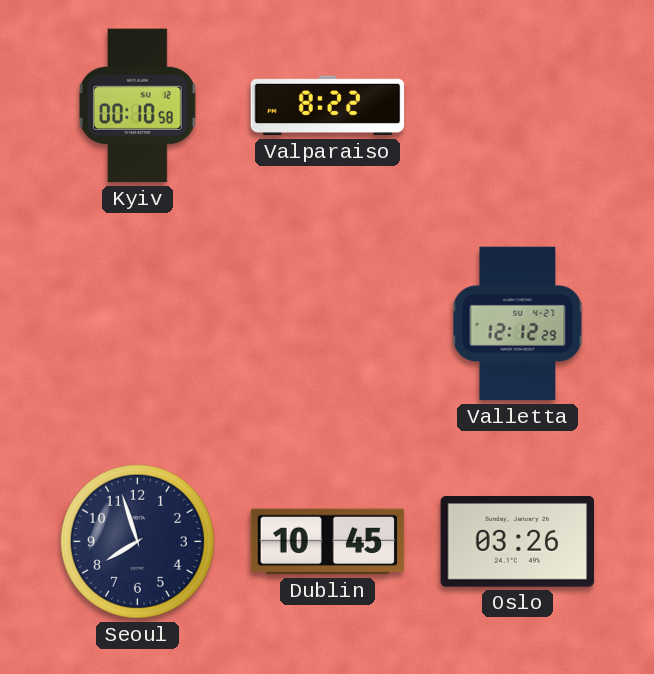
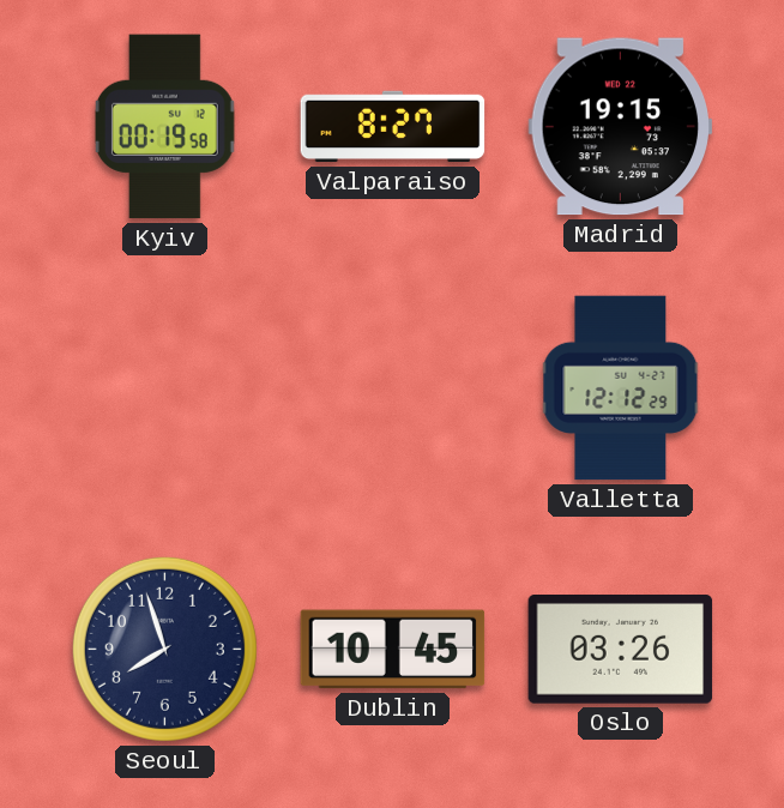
Kyiv: 00:10 -> 00:19 (164, 127)
Valparaiso: 8:22 -> 8:27 (393, 127)
Madrid: none -> 19:15 (621, 127)
